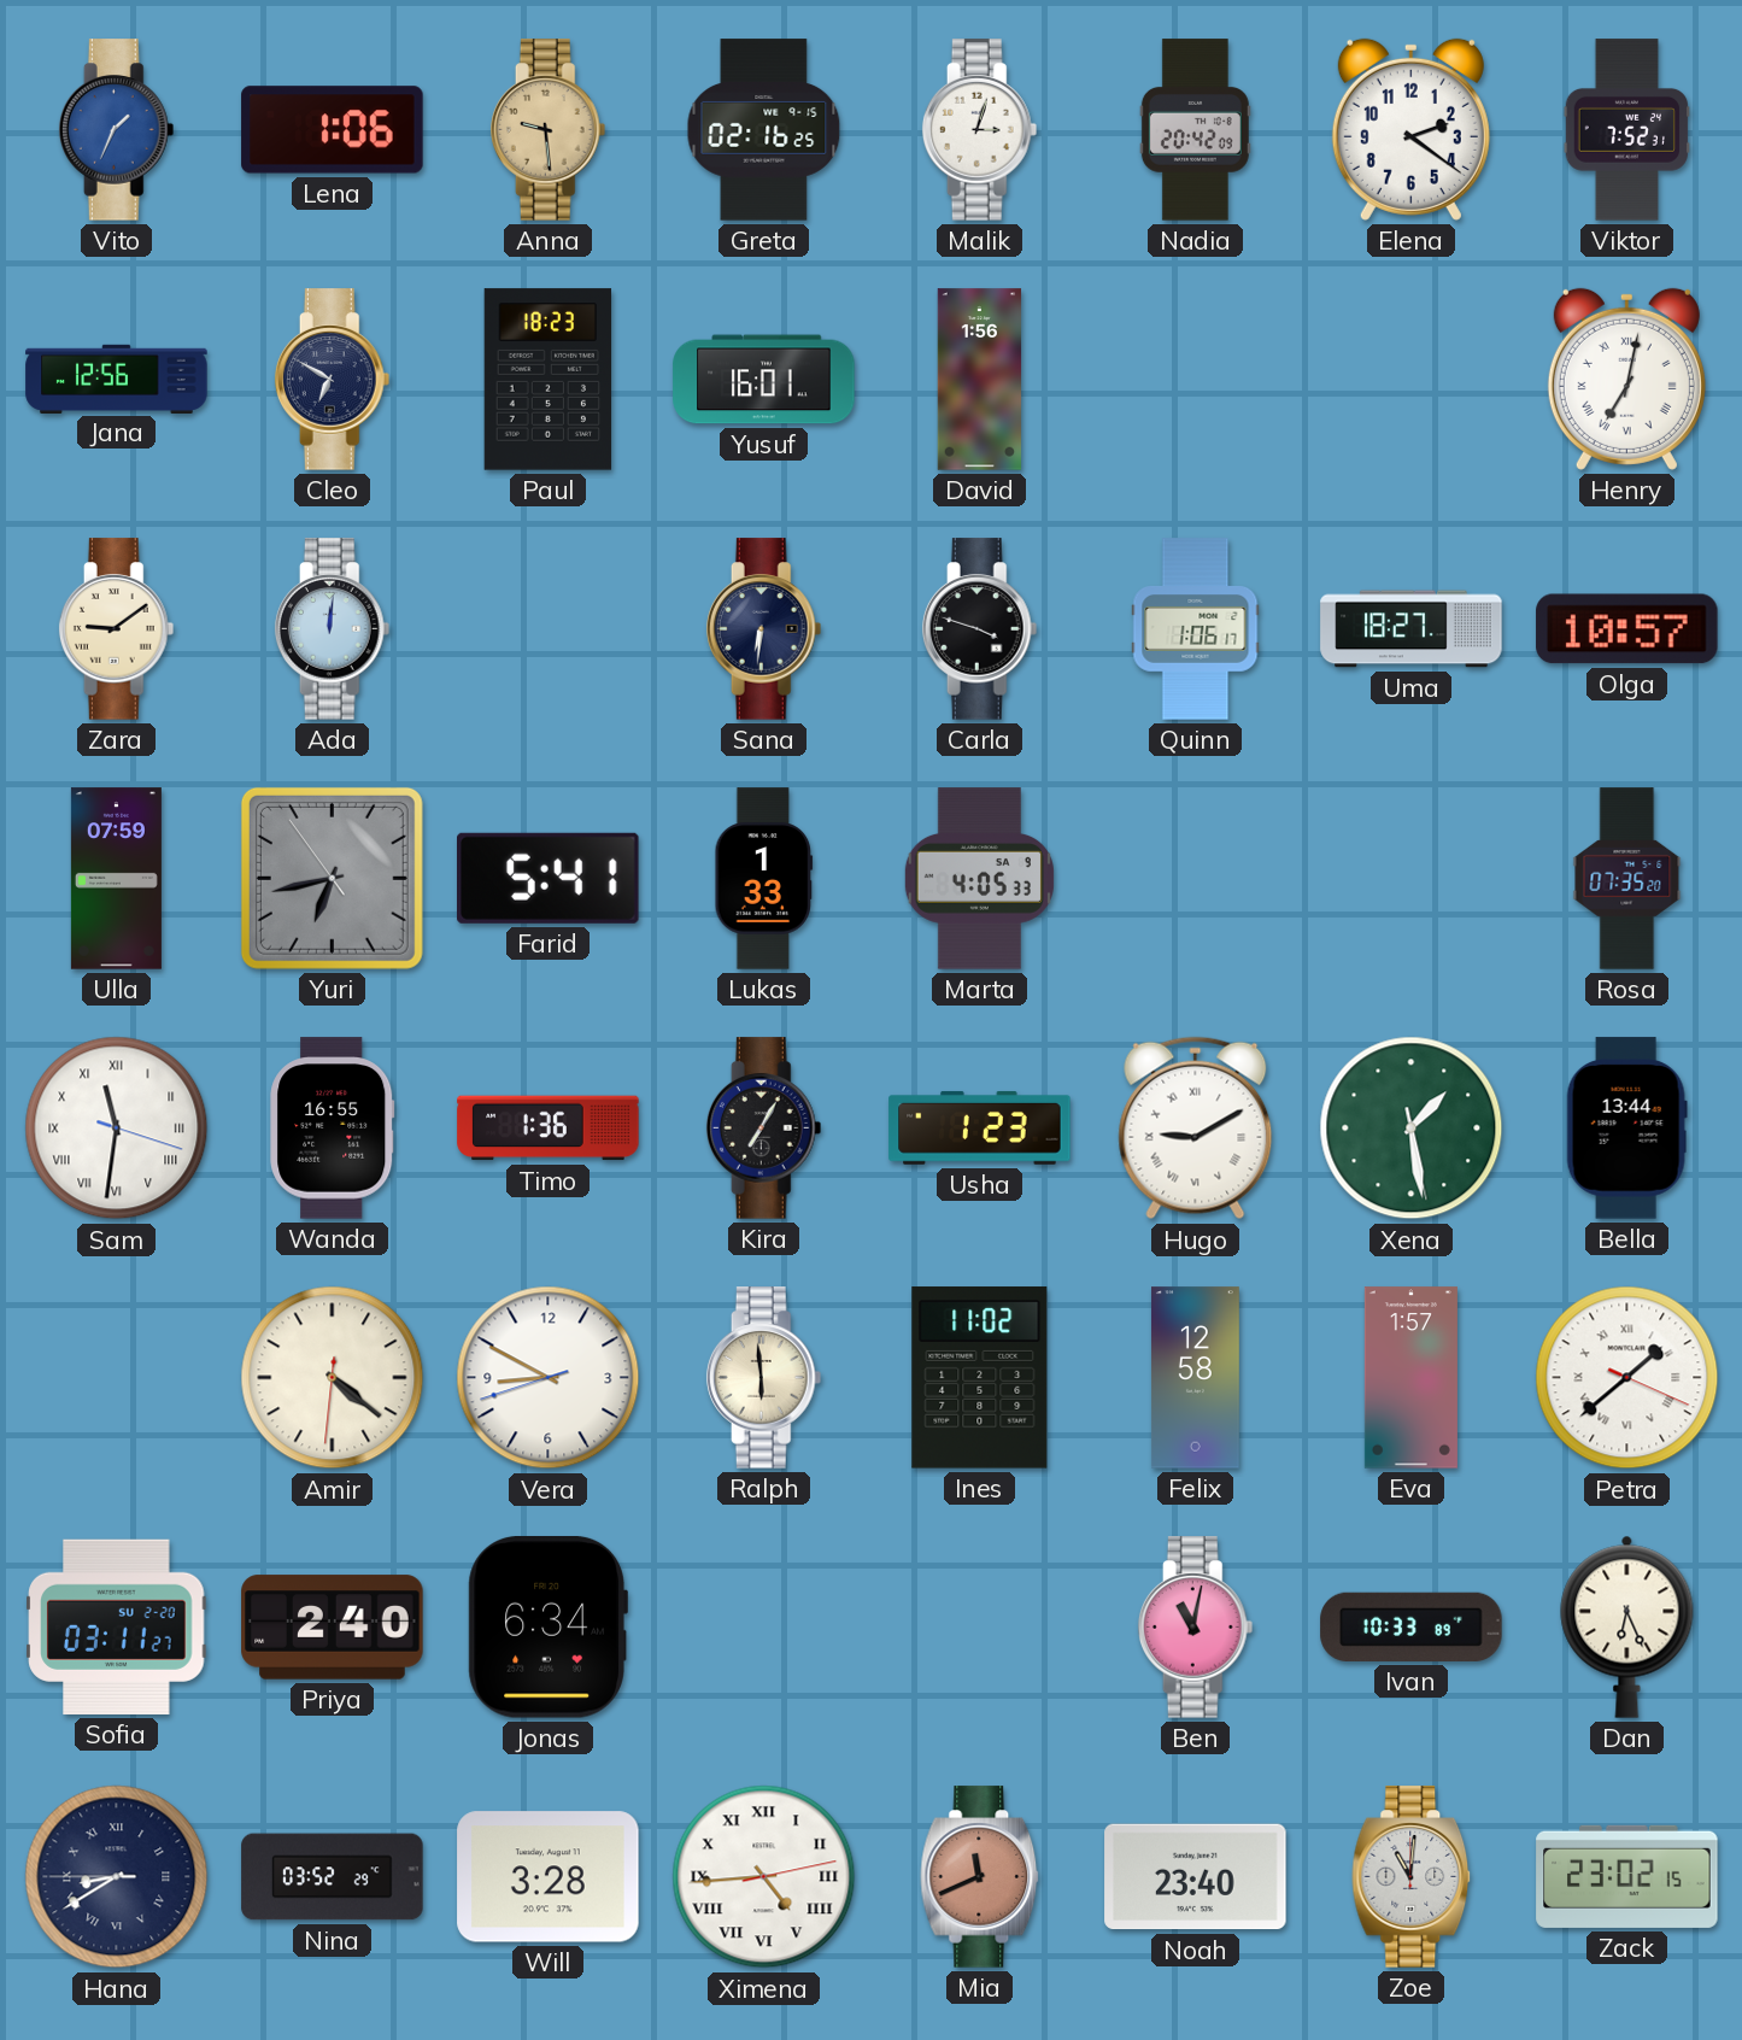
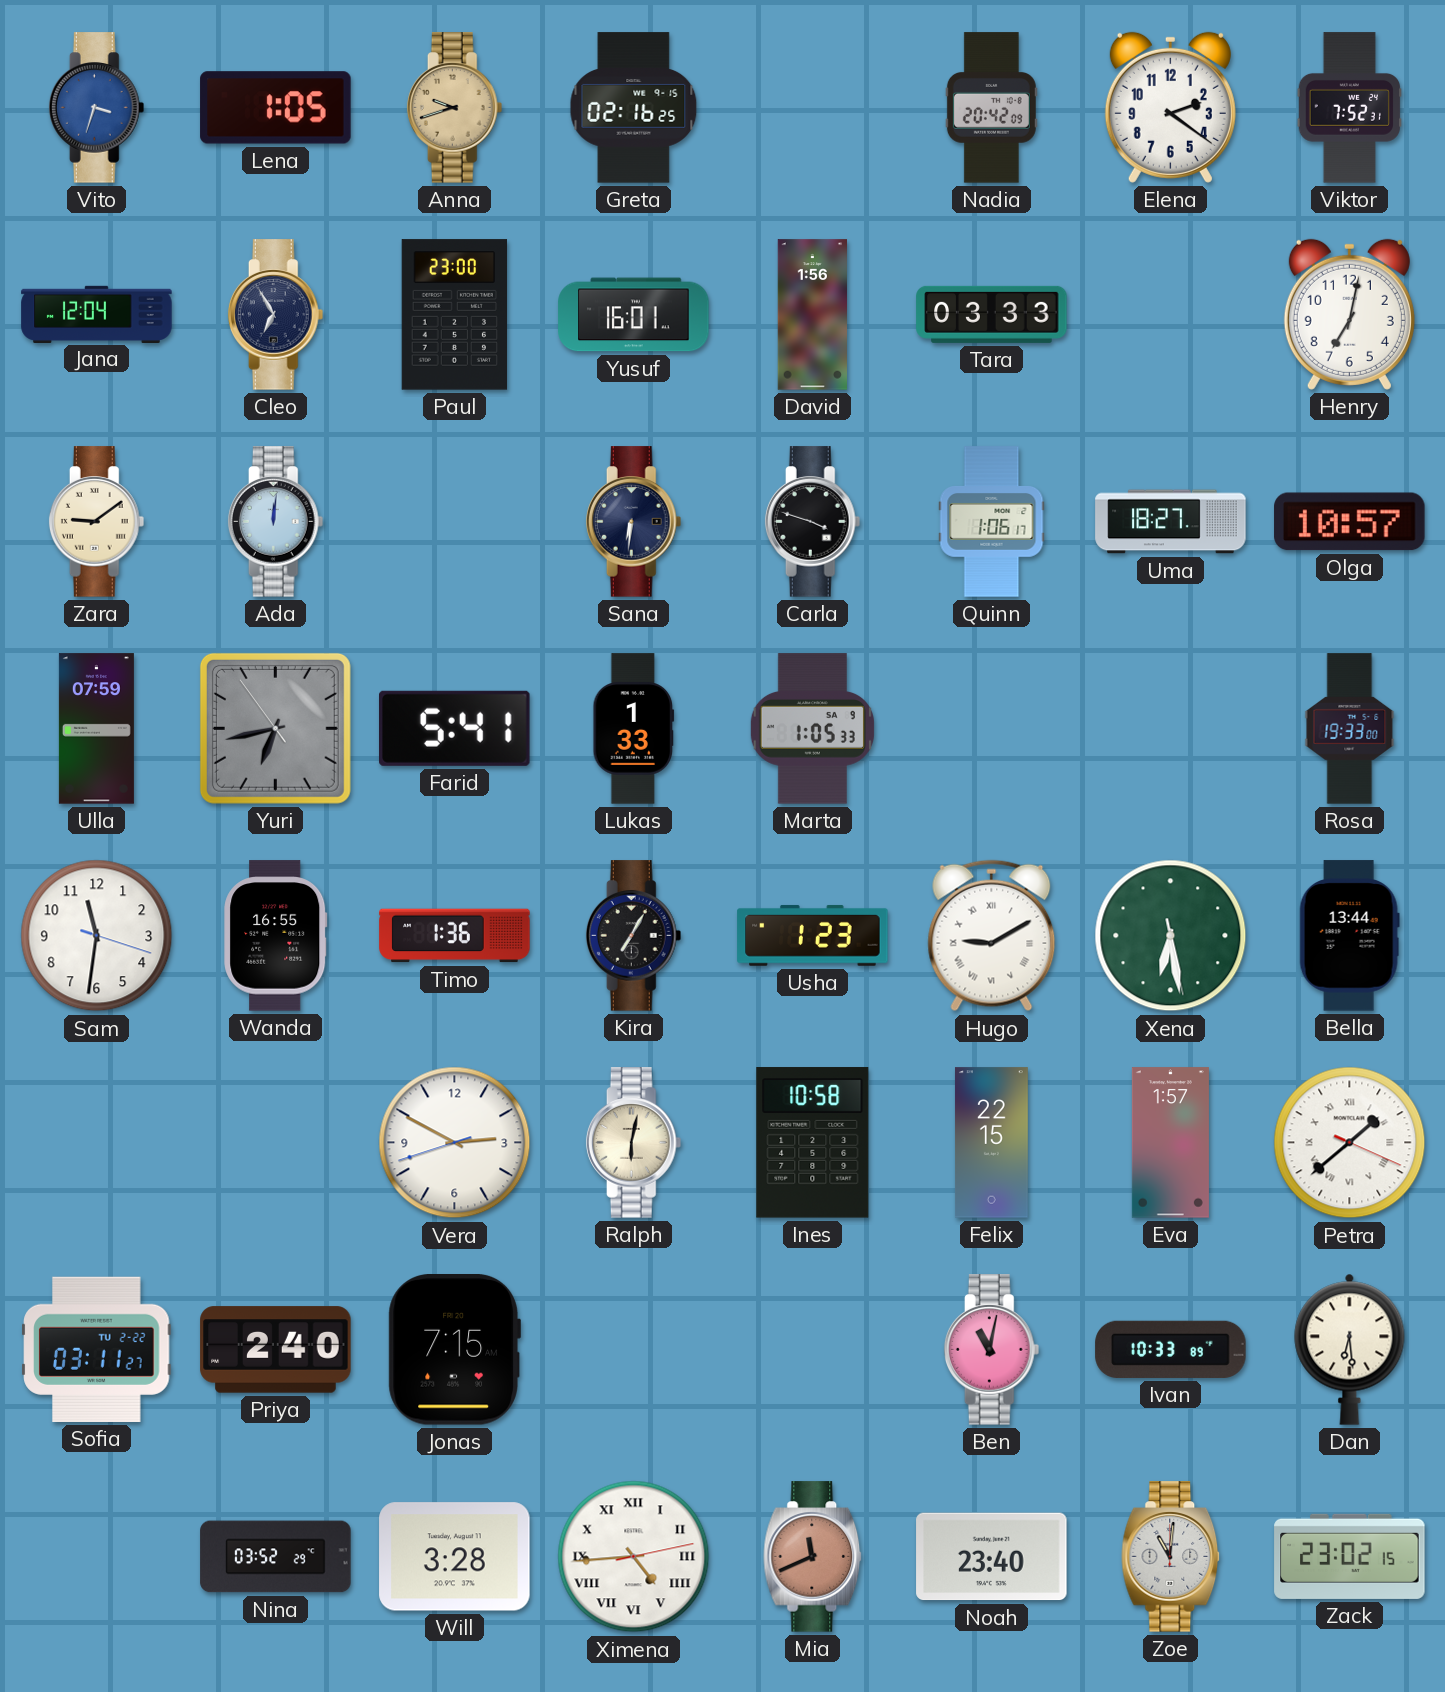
Vito: 1:34 -> 3:33 (97, 108)
Lena: 1:06 -> 1:05 (276, 108)
Anna: 9:29 -> 9:42 (455, 108)
Malik: 3:03 -> none (980, 130)
Jana: 12:56 -> 12:04 (97, 314)
Cleo: 6:50 -> 6:55 (276, 315)
Paul: 18:23 -> 23:00 (455, 315)
Tara: none -> 03:33 (992, 314)
Henry numerals: Roman -> Arabic (1349, 314)
Marta: 4:05 -> 1:05 (812, 729)
Rosa: 07:35 -> 19:33 (1350, 729)
Sam numerals: Roman -> Arabic (97, 936)
Xena: 1:28 -> 6:28 (1171, 936)
Amir: 4:21 -> none (333, 1378)
Vera: 8:49 -> 2:49 (455, 1143)
Ralph: 5:59 -> 6:02 (634, 1143)
Ines: 11:02 -> 10:58 (813, 1143)
Felix: 12:58 -> 22:15 (991, 1143)
Sofia date: SU 2-20 -> TU 2-22 (97, 1349)
Jonas: 6:34 -> 7:15 (454, 1350)
Dan: 6:26 -> 6:29 (1350, 1349)
Hana: 8:39 -> none (117, 1877)
